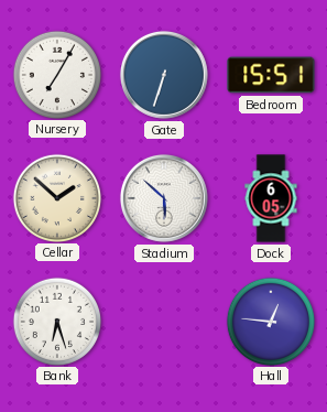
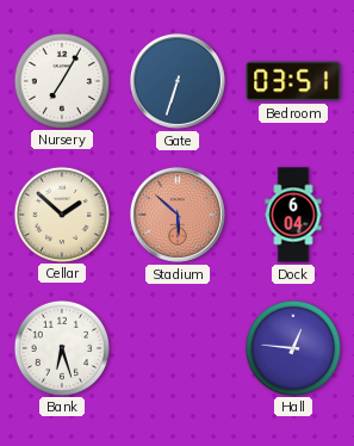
Bedroom: 15:51 -> 03:51 (293, 81)
Stadium dial: white -> salmon (178, 215)
Dock: 6:05 -> 6:04 (293, 215)
